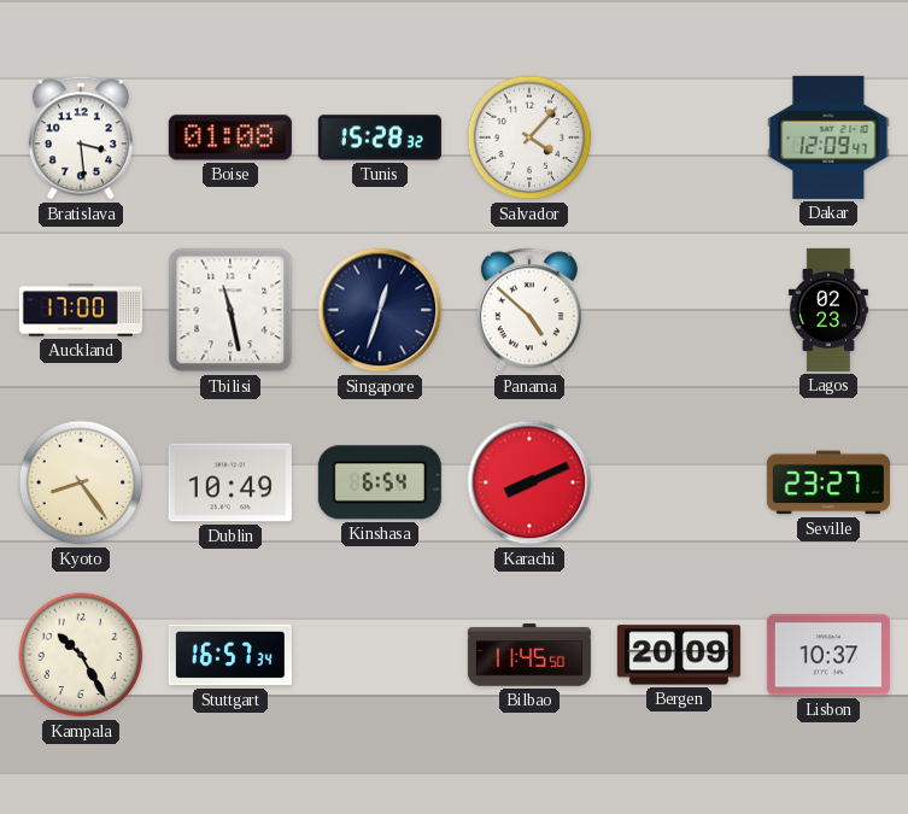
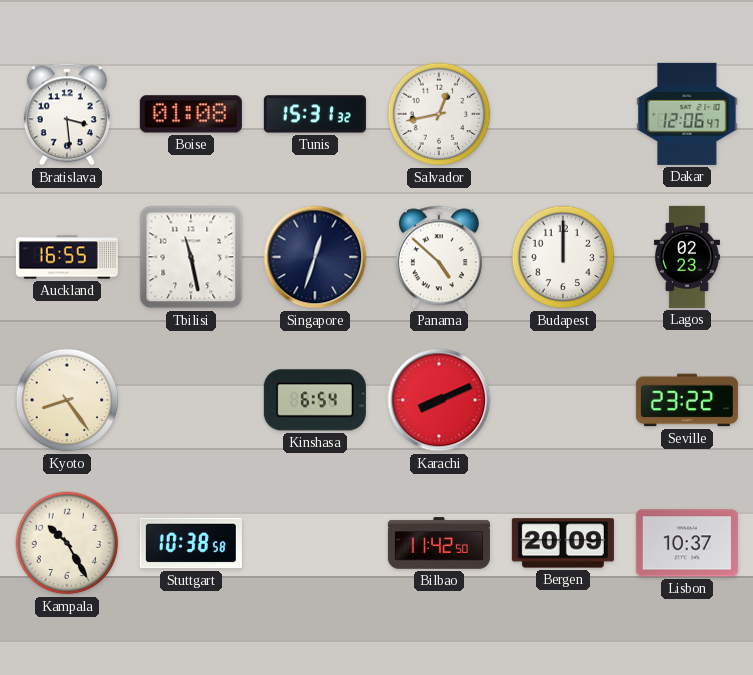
Tunis: 15:28 -> 15:31 (315, 114)
Salvador: 4:07 -> 12:43 (439, 114)
Dakar: 12:09 -> 12:06 (687, 114)
Auckland: 17:00 -> 16:55 (67, 257)
Budapest: none -> 12:00 (563, 257)
Dublin: 10:49 -> none (230, 482)
Seville: 23:27 -> 23:22 (687, 400)
Stuttgart: 16:57 -> 10:38 (191, 543)
Bilbao: 11:45 -> 11:42 (439, 543)
